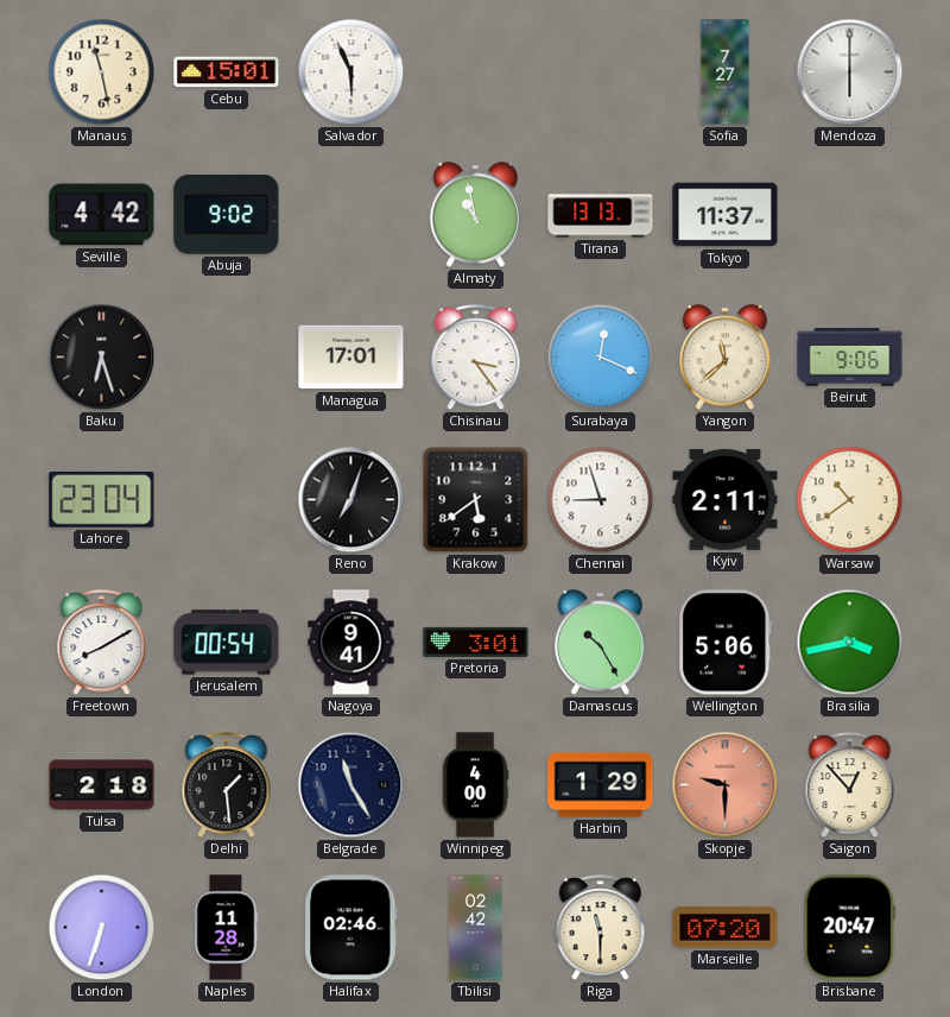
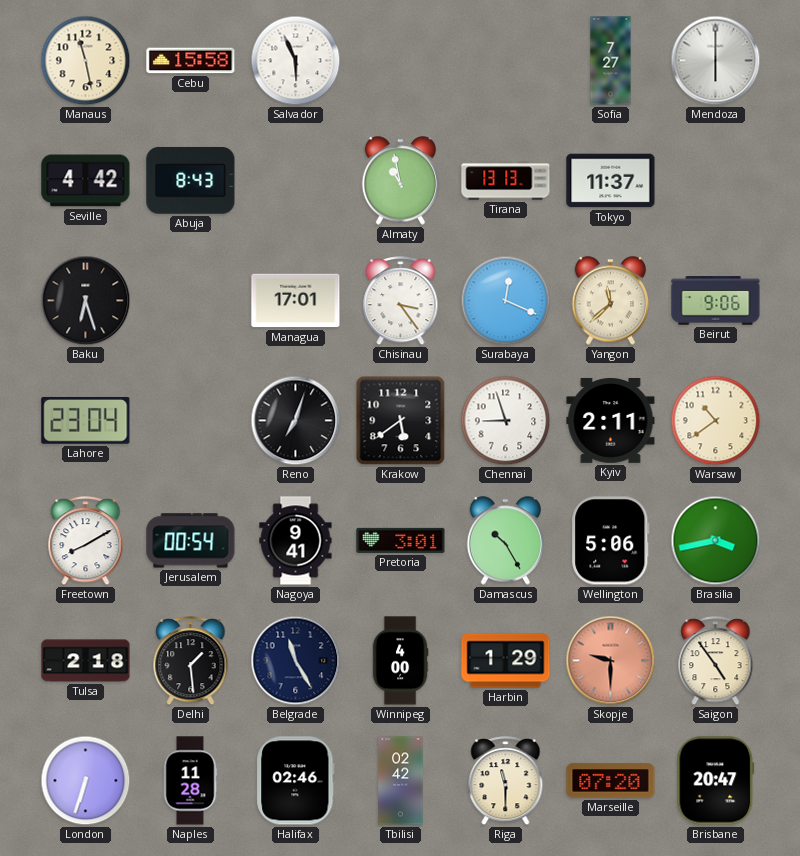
Cebu: 15:01 -> 15:58 (191, 61)
Abuja: 9:02 -> 8:43 (191, 181)
Saigon: 12:53 -> 4:54 (716, 661)
